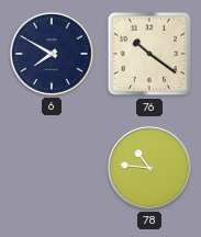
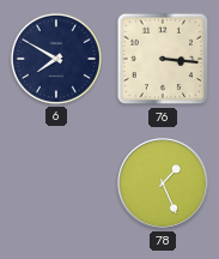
76: 10:21 -> 3:16 (163, 59)
78: 10:46 -> 1:26 (163, 183)
